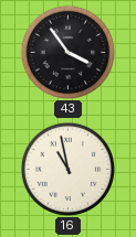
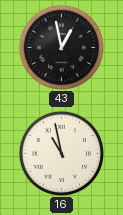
43: 3:54 -> 12:58 (61, 47)
